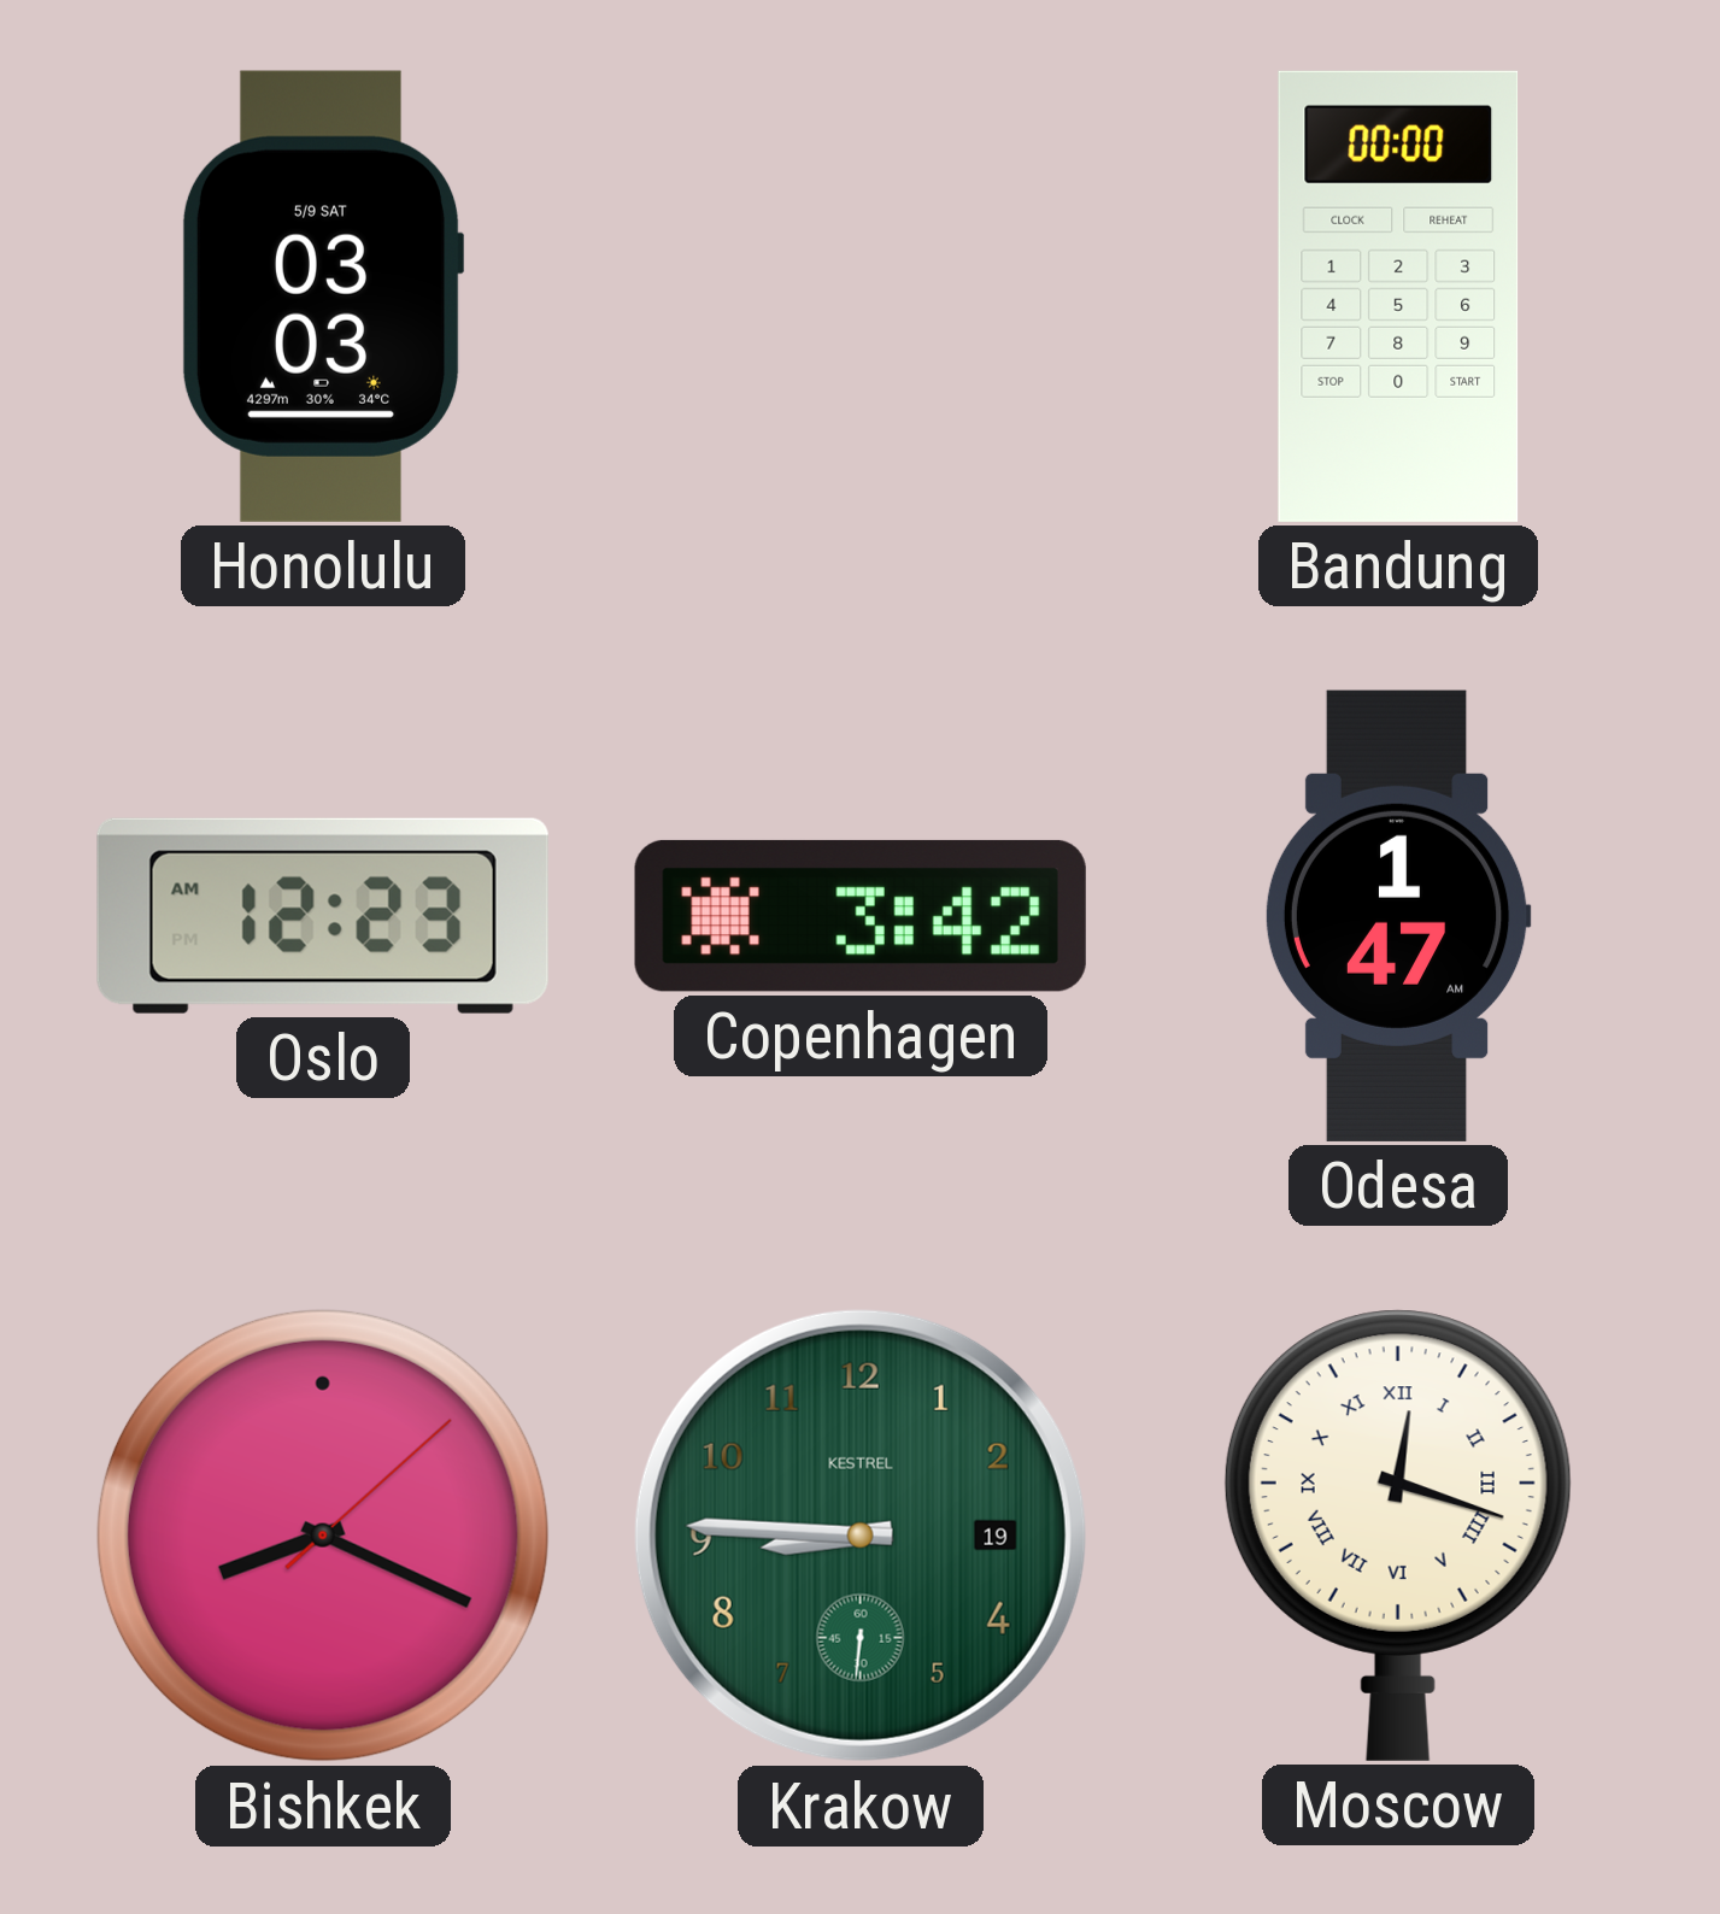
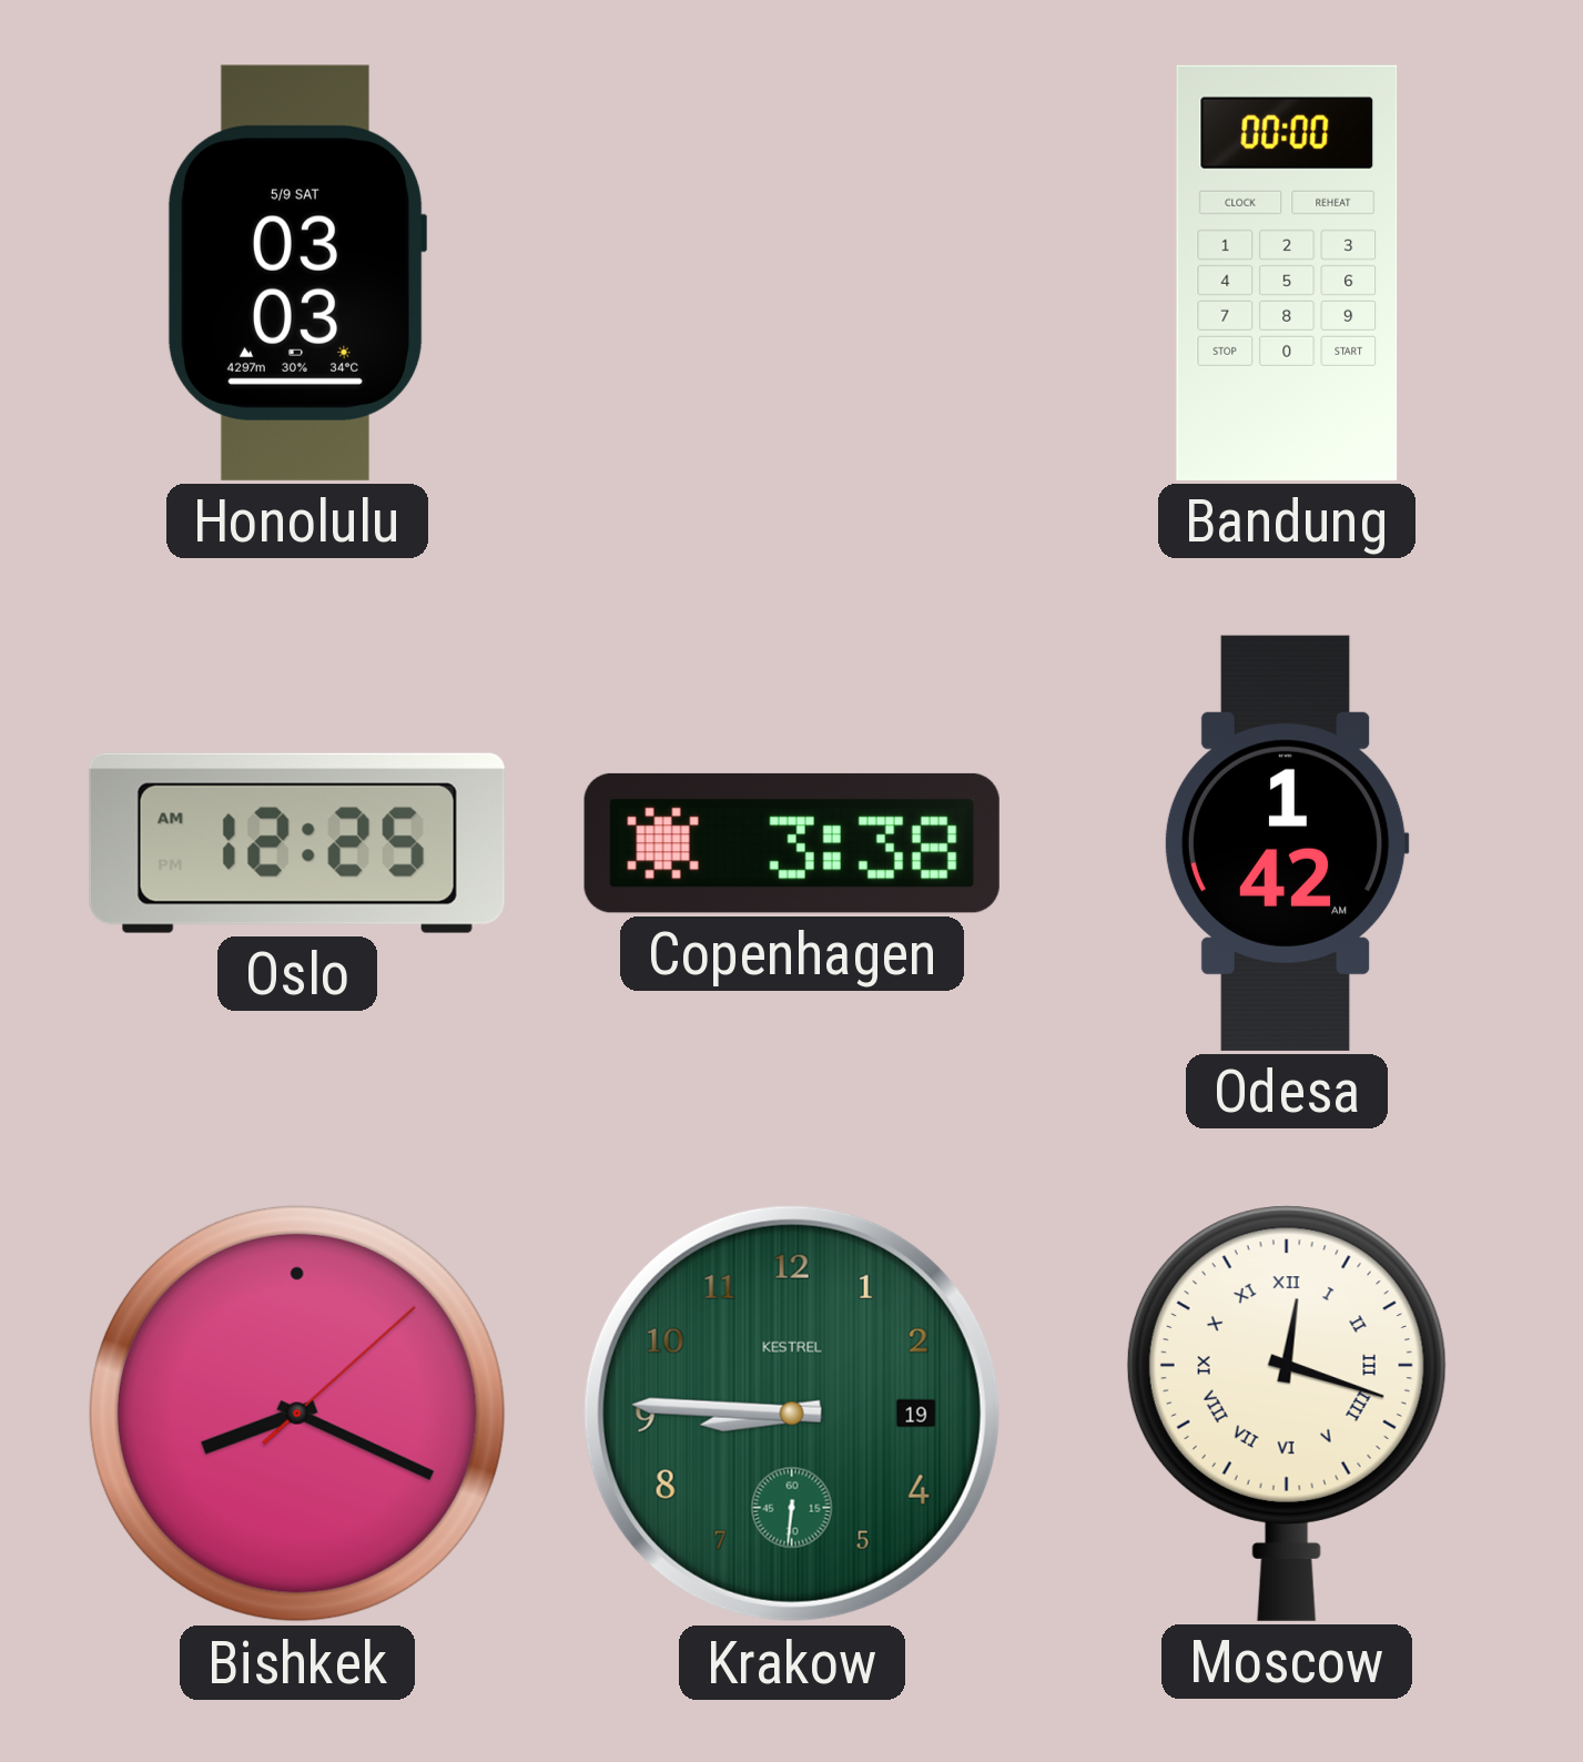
Oslo: 12:23 -> 12:25 (297, 843)
Copenhagen: 3:42 -> 3:38 (792, 843)
Odesa: 1:47 -> 1:42 (1287, 843)
